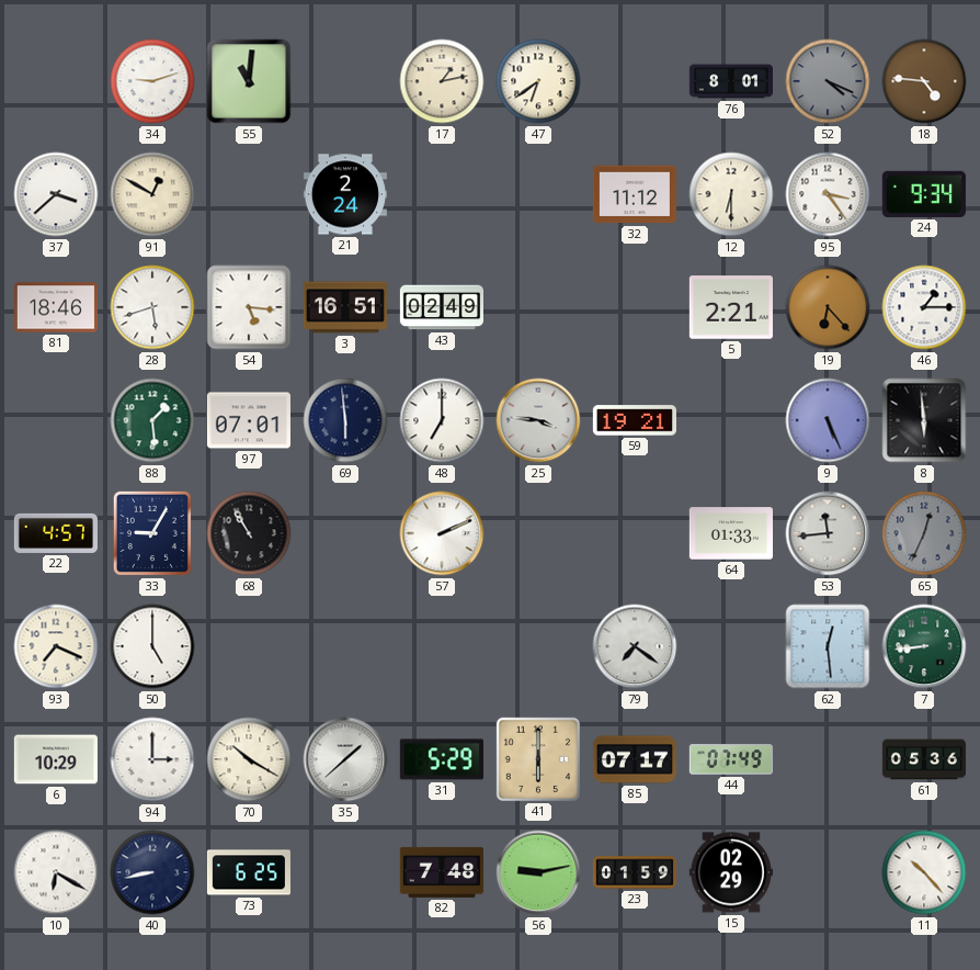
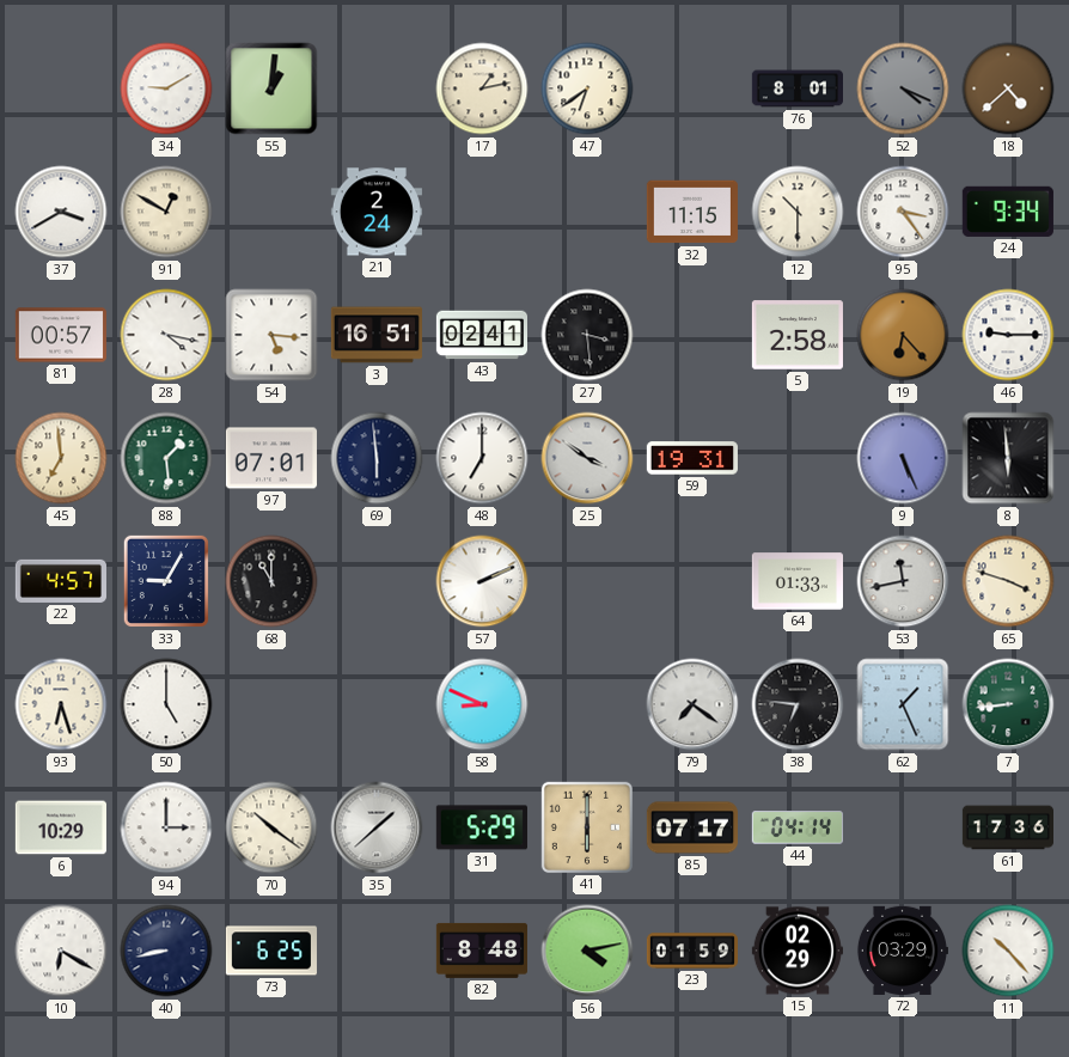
34: 9:12 -> 9:10 (166, 88)
55: 11:01 -> 1:01 (271, 88)
18: 4:46 -> 4:38 (1008, 88)
37: 3:38 -> 3:40 (61, 212)
32: 11:12 -> 11:15 (692, 212)
12: 6:30 -> 10:30 (798, 212)
81: 18:46 -> 00:57 (61, 335)
28: 5:42 -> 4:17 (166, 335)
43: 02:49 -> 02:41 (481, 335)
27: none -> 3:29 (587, 335)
5: 2:21 -> 2:58 (798, 335)
46: 1:15 -> 9:15 (1008, 335)
45: none -> 6:59 (61, 458)
25: 3:46 -> 3:51 (587, 458)
59: 19:21 -> 19:31 (692, 458)
68: 10:55 -> 11:00 (271, 581)
53: 11:44 -> 11:43 (903, 581)
65: 12:34 -> 3:48 (1008, 581)
65 dial: grey -> cream (1008, 581)
93: 7:19 -> 6:27 (61, 704)
58: none -> 8:49 (482, 704)
38: none -> 6:46 (798, 704)
62: 12:29 -> 1:26 (903, 704)
70: 10:20 -> 10:21 (271, 827)
44: 07:49 -> 04:14 (798, 827)
61: 05:36 -> 17:36 (1007, 827)
82: 7:48 -> 8:48 (481, 951)
56: 9:13 -> 4:13 (587, 951)
72: none -> 03:29 (902, 951)
